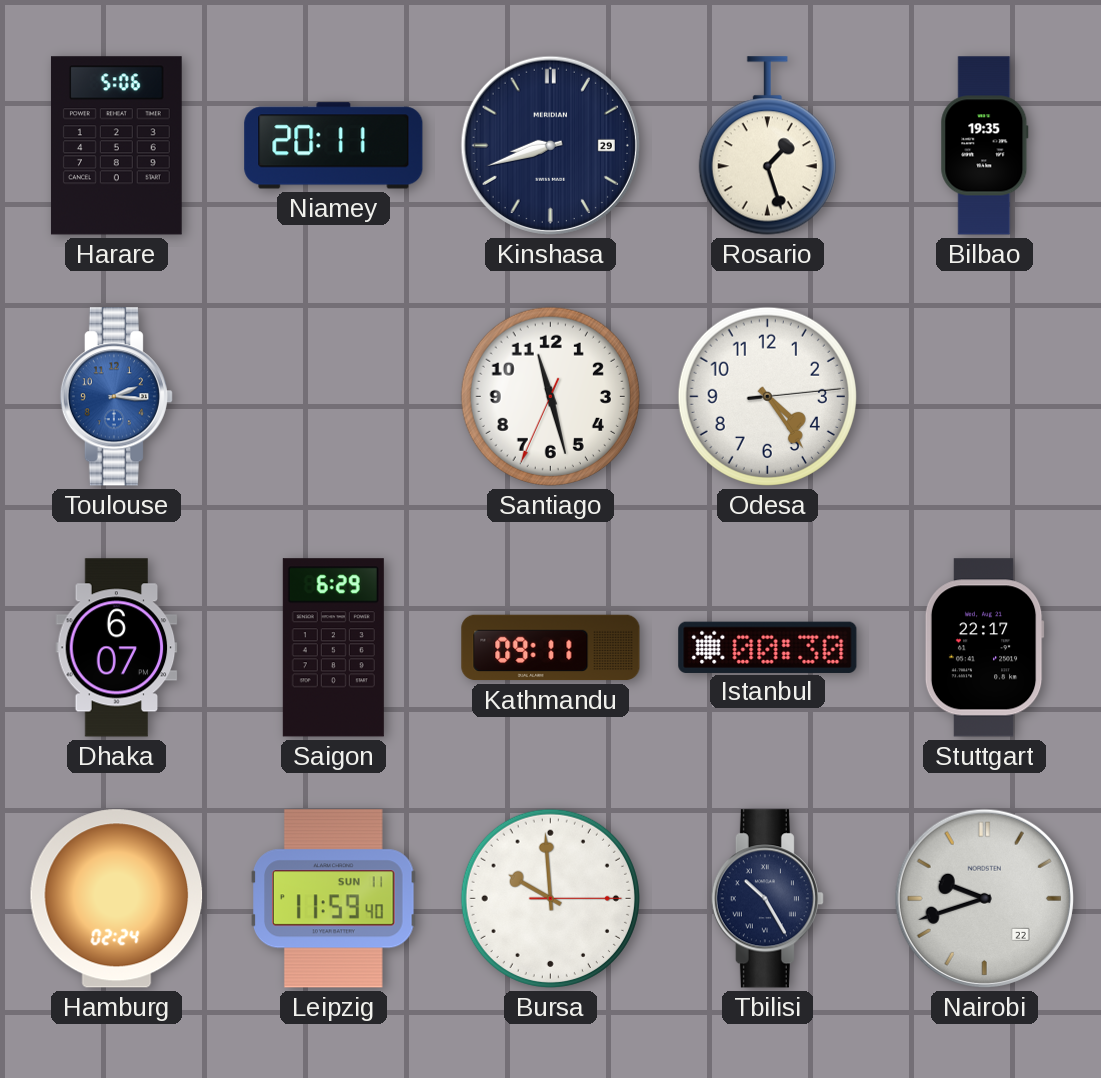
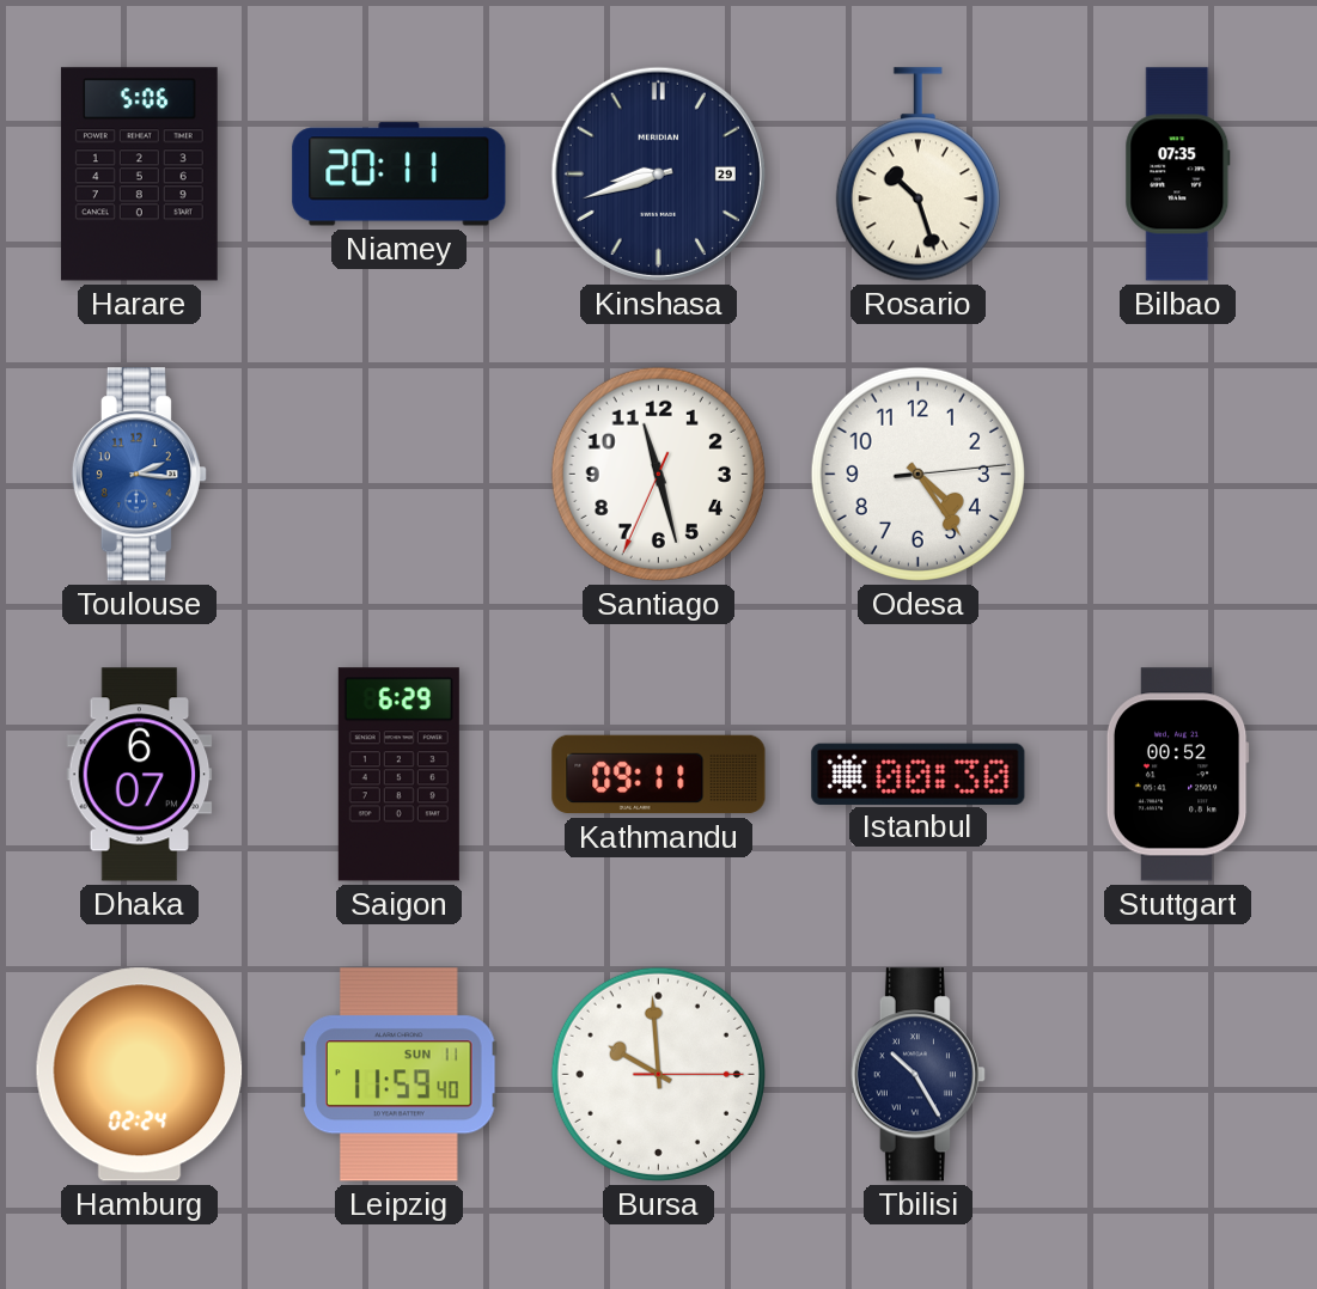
Rosario: 1:27 -> 10:27 (917, 175)
Bilbao: 19:35 -> 07:35 (1178, 175)
Stuttgart: 22:17 -> 00:52 (1177, 775)
Nairobi: 9:42 -> none (984, 898)
